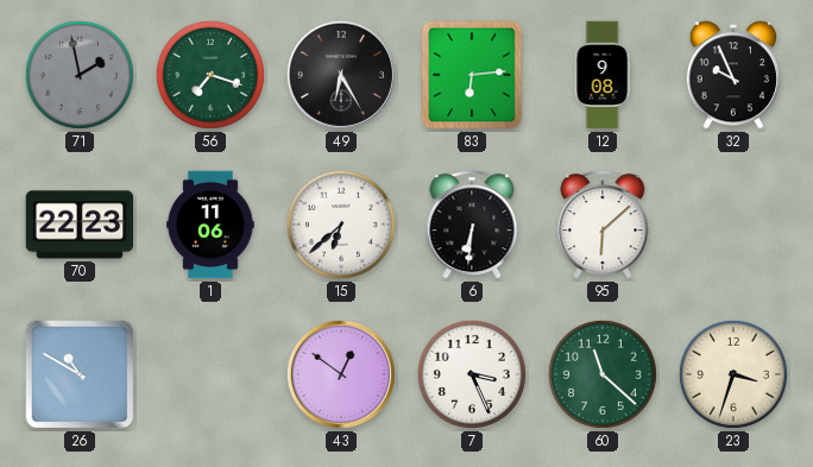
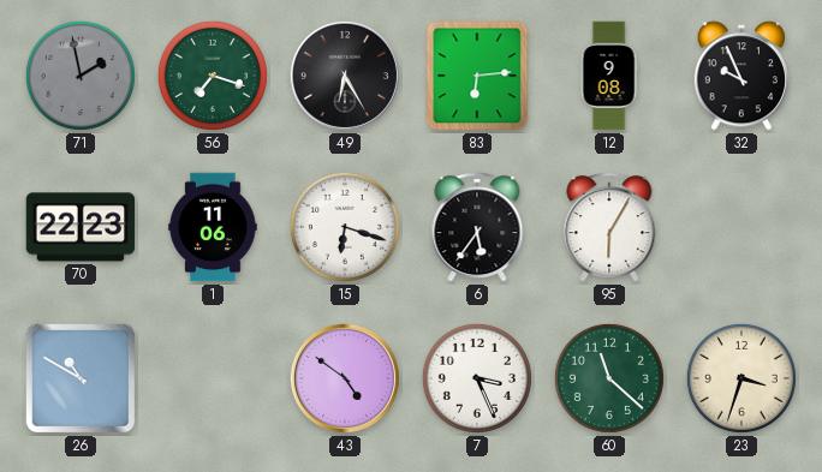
15: 6:38 -> 6:18 (345, 227)
6: 6:31 -> 5:36 (477, 227)
95: 6:08 -> 6:05 (609, 227)
43: 12:51 -> 4:51 (345, 378)
